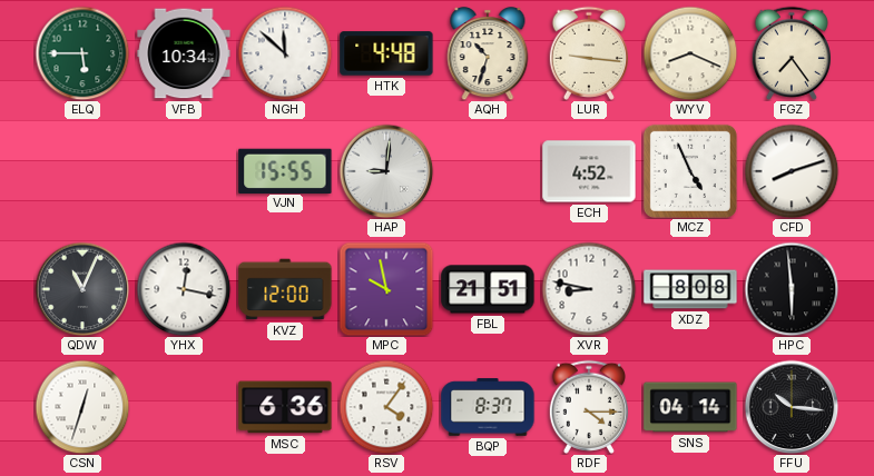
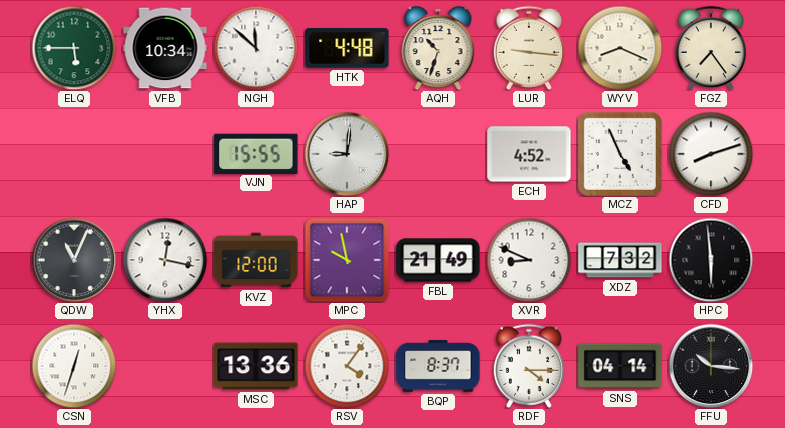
FBL: 21:51 -> 21:49 (438, 260)
XVR: 8:47 -> 8:49 (529, 260)
XDZ: 8:08 -> 7:32 (620, 260)
MSC: 6:36 -> 13:36 (256, 366)
